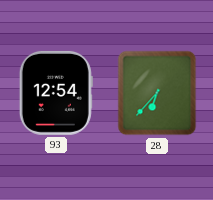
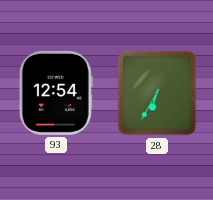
28: 6:37 -> 6:35 (157, 93)
